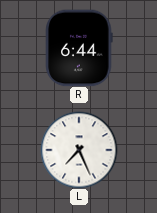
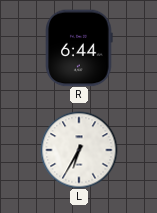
L: 7:26 -> 6:35 (79, 150)
